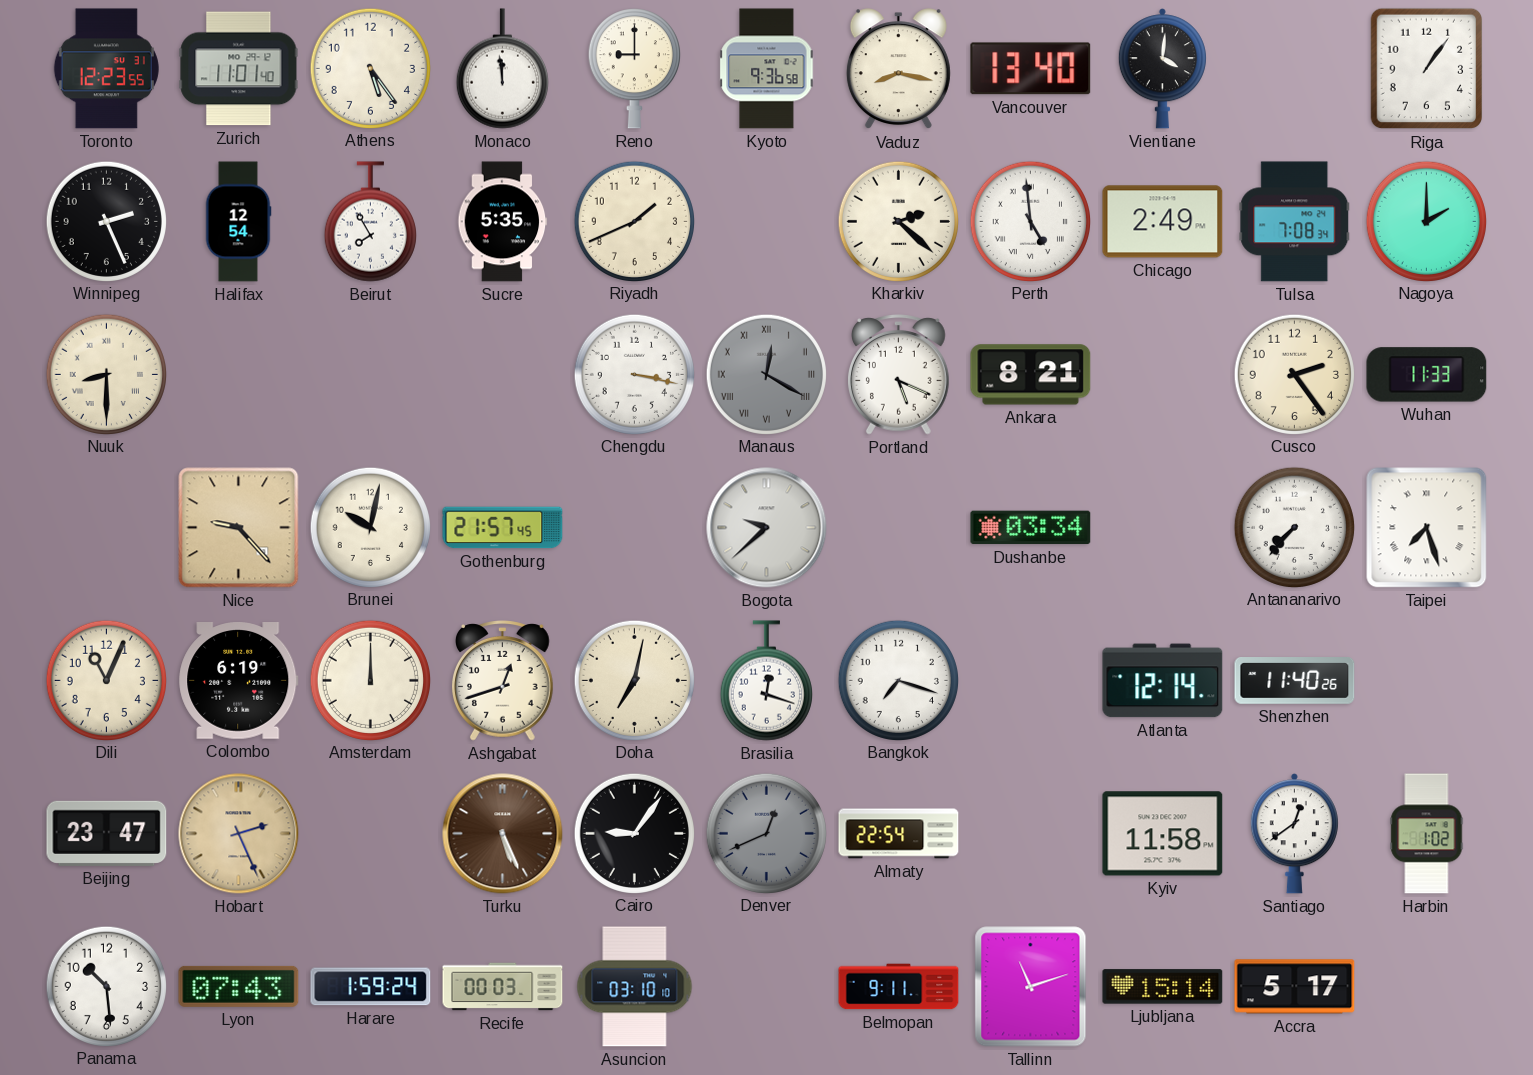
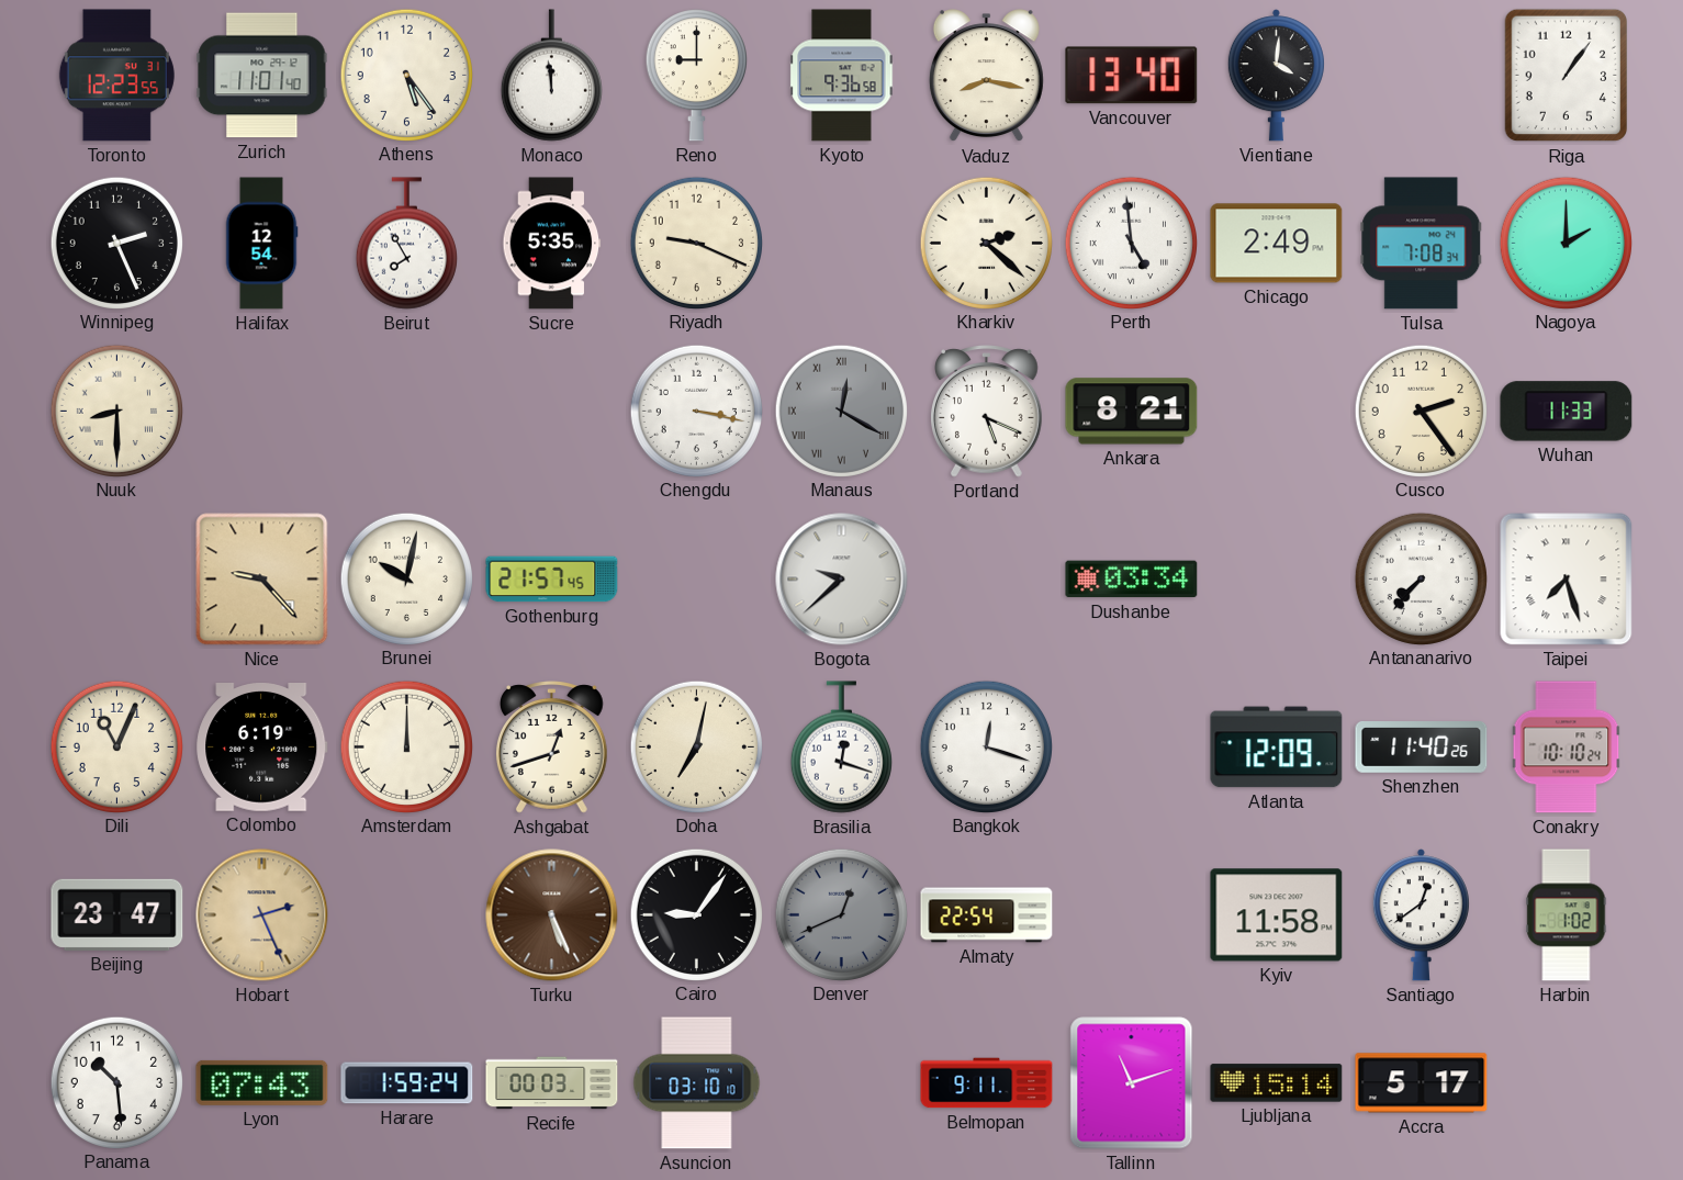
Riyadh: 1:41 -> 9:19 (696, 243)
Bangkok: 7:18 -> 12:18 (986, 746)
Atlanta: 12:14 -> 12:09 (1277, 748)
Conakry: none -> 10:10 (1567, 748)
